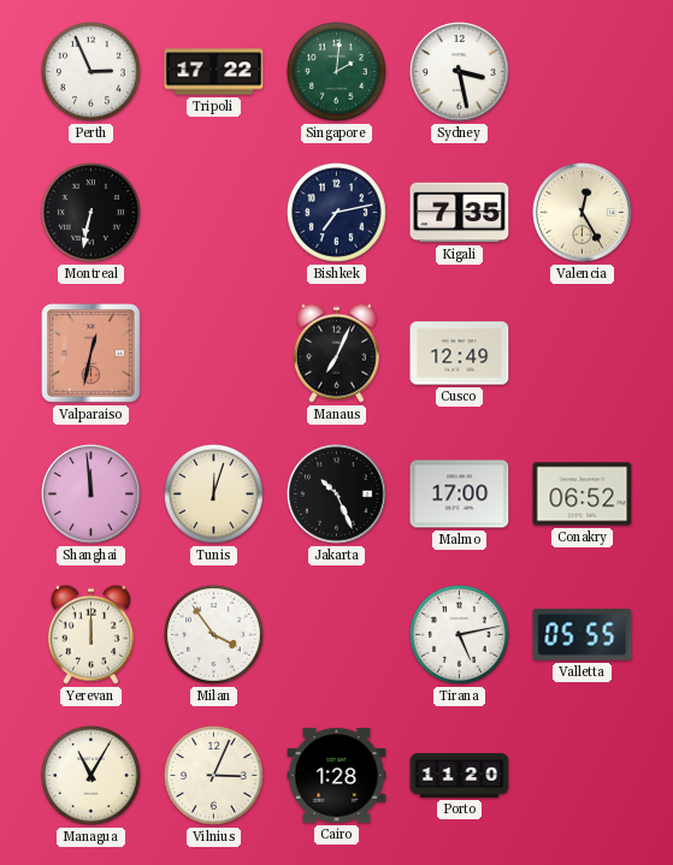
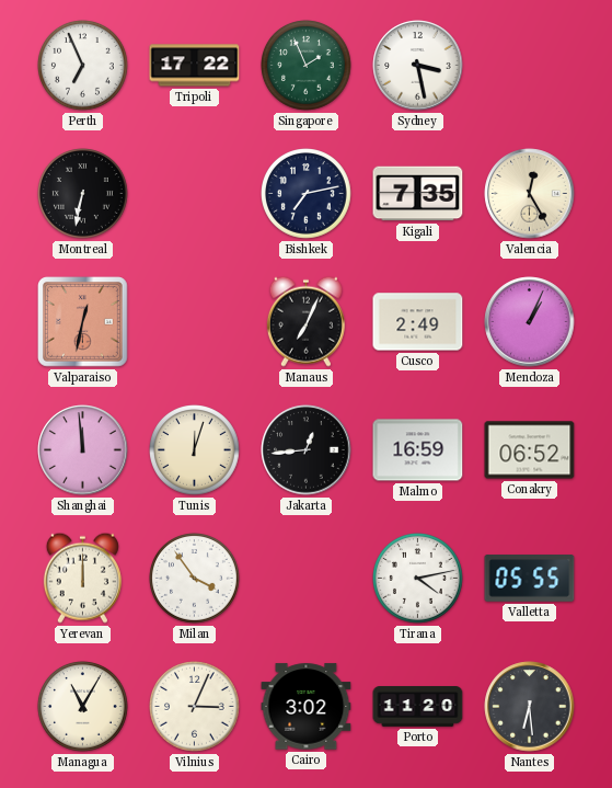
Perth: 2:56 -> 6:56 (83, 66)
Singapore: 2:01 -> 1:56 (307, 66)
Cusco: 12:49 -> 2:49 (418, 322)
Mendoza: none -> 1:04 (530, 322)
Jakarta: 10:26 -> 12:44 (307, 450)
Malmo: 17:00 -> 16:59 (418, 450)
Tirana: 5:13 -> 4:13 (418, 579)
Cairo: 1:28 -> 3:02 (307, 707)
Nantes: none -> 6:29 (530, 707)
